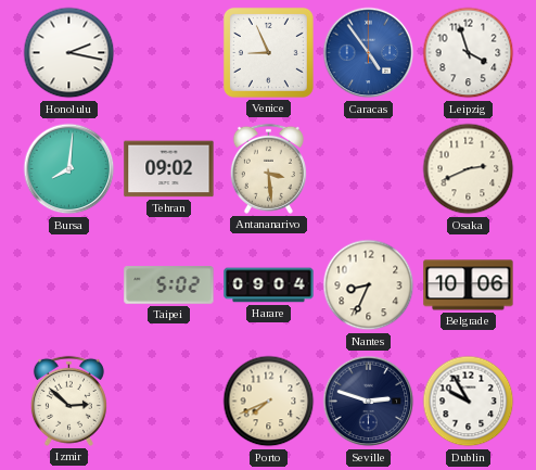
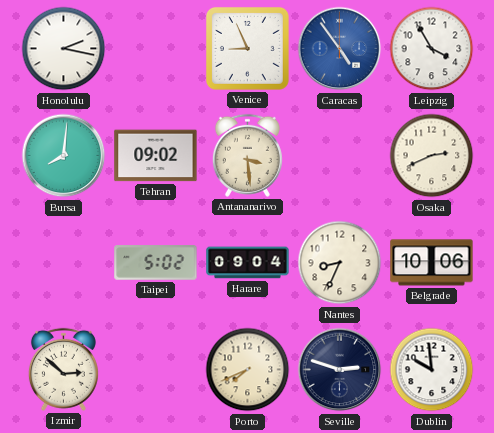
Leipzig: 3:57 -> 3:55 (432, 49)
Dublin: 9:55 -> 9:59 (432, 370)
